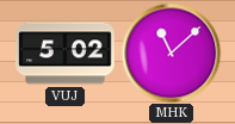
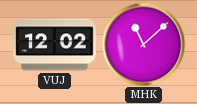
VUJ: 5:02 -> 12:02 (55, 45)
